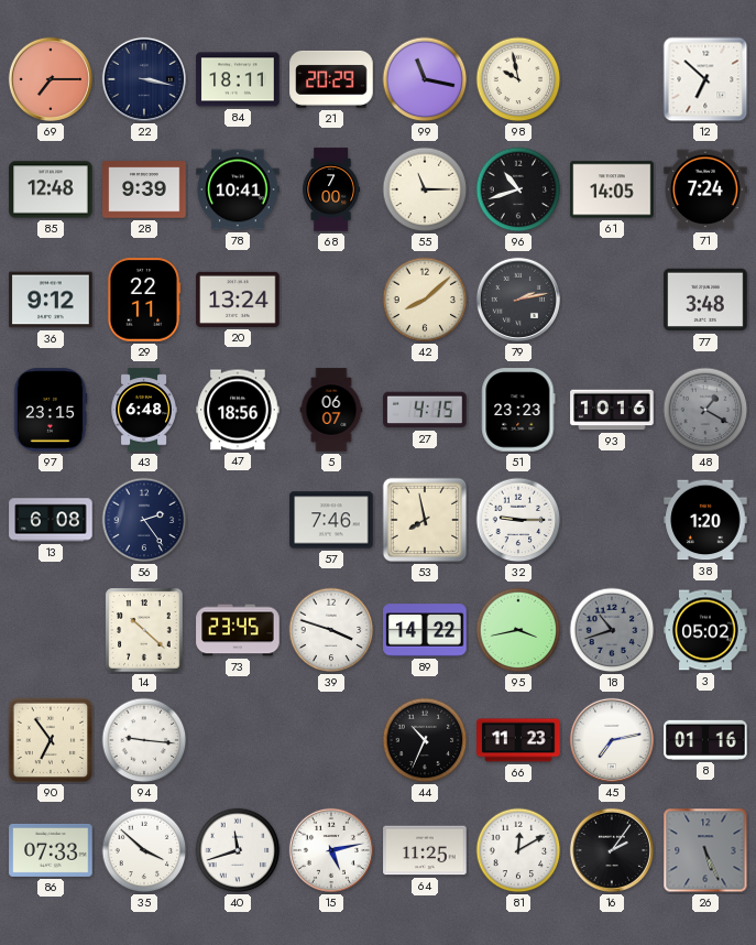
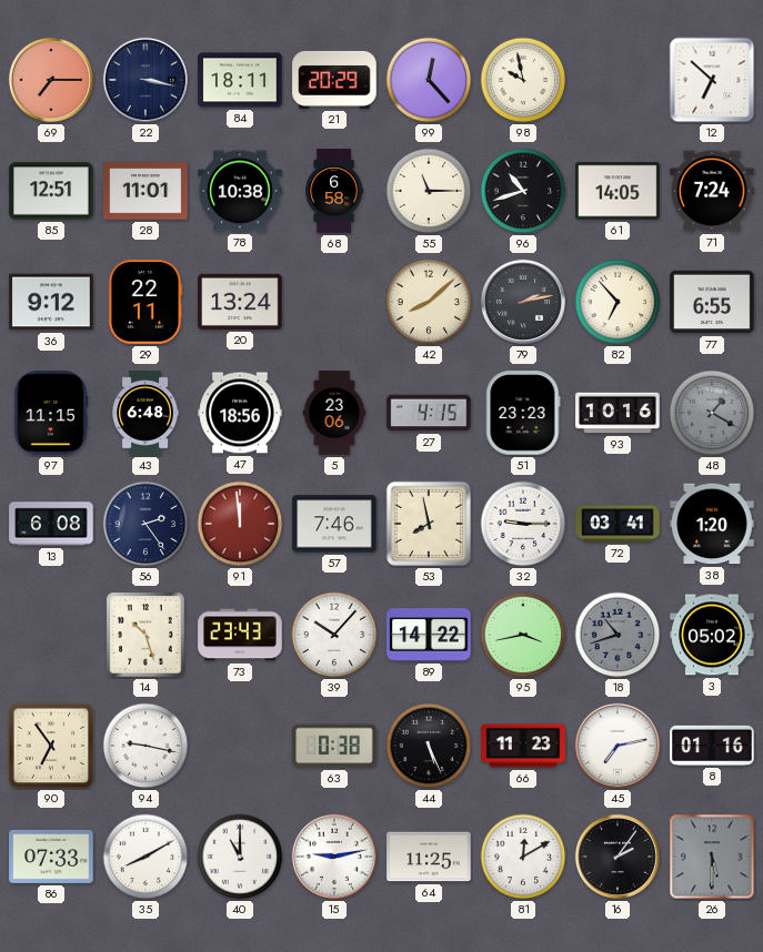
99: 11:17 -> 12:23 (429, 80)
85: 12:48 -> 12:51 (51, 191)
28: 9:39 -> 11:01 (145, 191)
78: 10:41 -> 10:38 (240, 191)
68: 7:00 -> 6:58 (334, 191)
82: none -> 6:53 (618, 302)
77: 3:48 -> 6:55 (712, 302)
97: 23:15 -> 11:15 (51, 413)
5: 06:07 -> 23:06 (334, 413)
91: none -> 11:59 (240, 524)
72: none -> 03:41 (618, 524)
14: 10:22 -> 10:27 (145, 635)
73: 23:45 -> 23:43 (240, 635)
39: 3:48 -> 10:07 (334, 635)
94: 9:16 -> 9:17 (145, 746)
63: none -> 0:38 (334, 746)
44: 10:34 -> 5:26 (429, 746)
35: 3:52 -> 8:10 (145, 857)
40: 11:42 -> 11:00 (240, 857)
15: 5:13 -> 9:13 (334, 857)
26: 5:26 -> 5:30 (712, 857)
